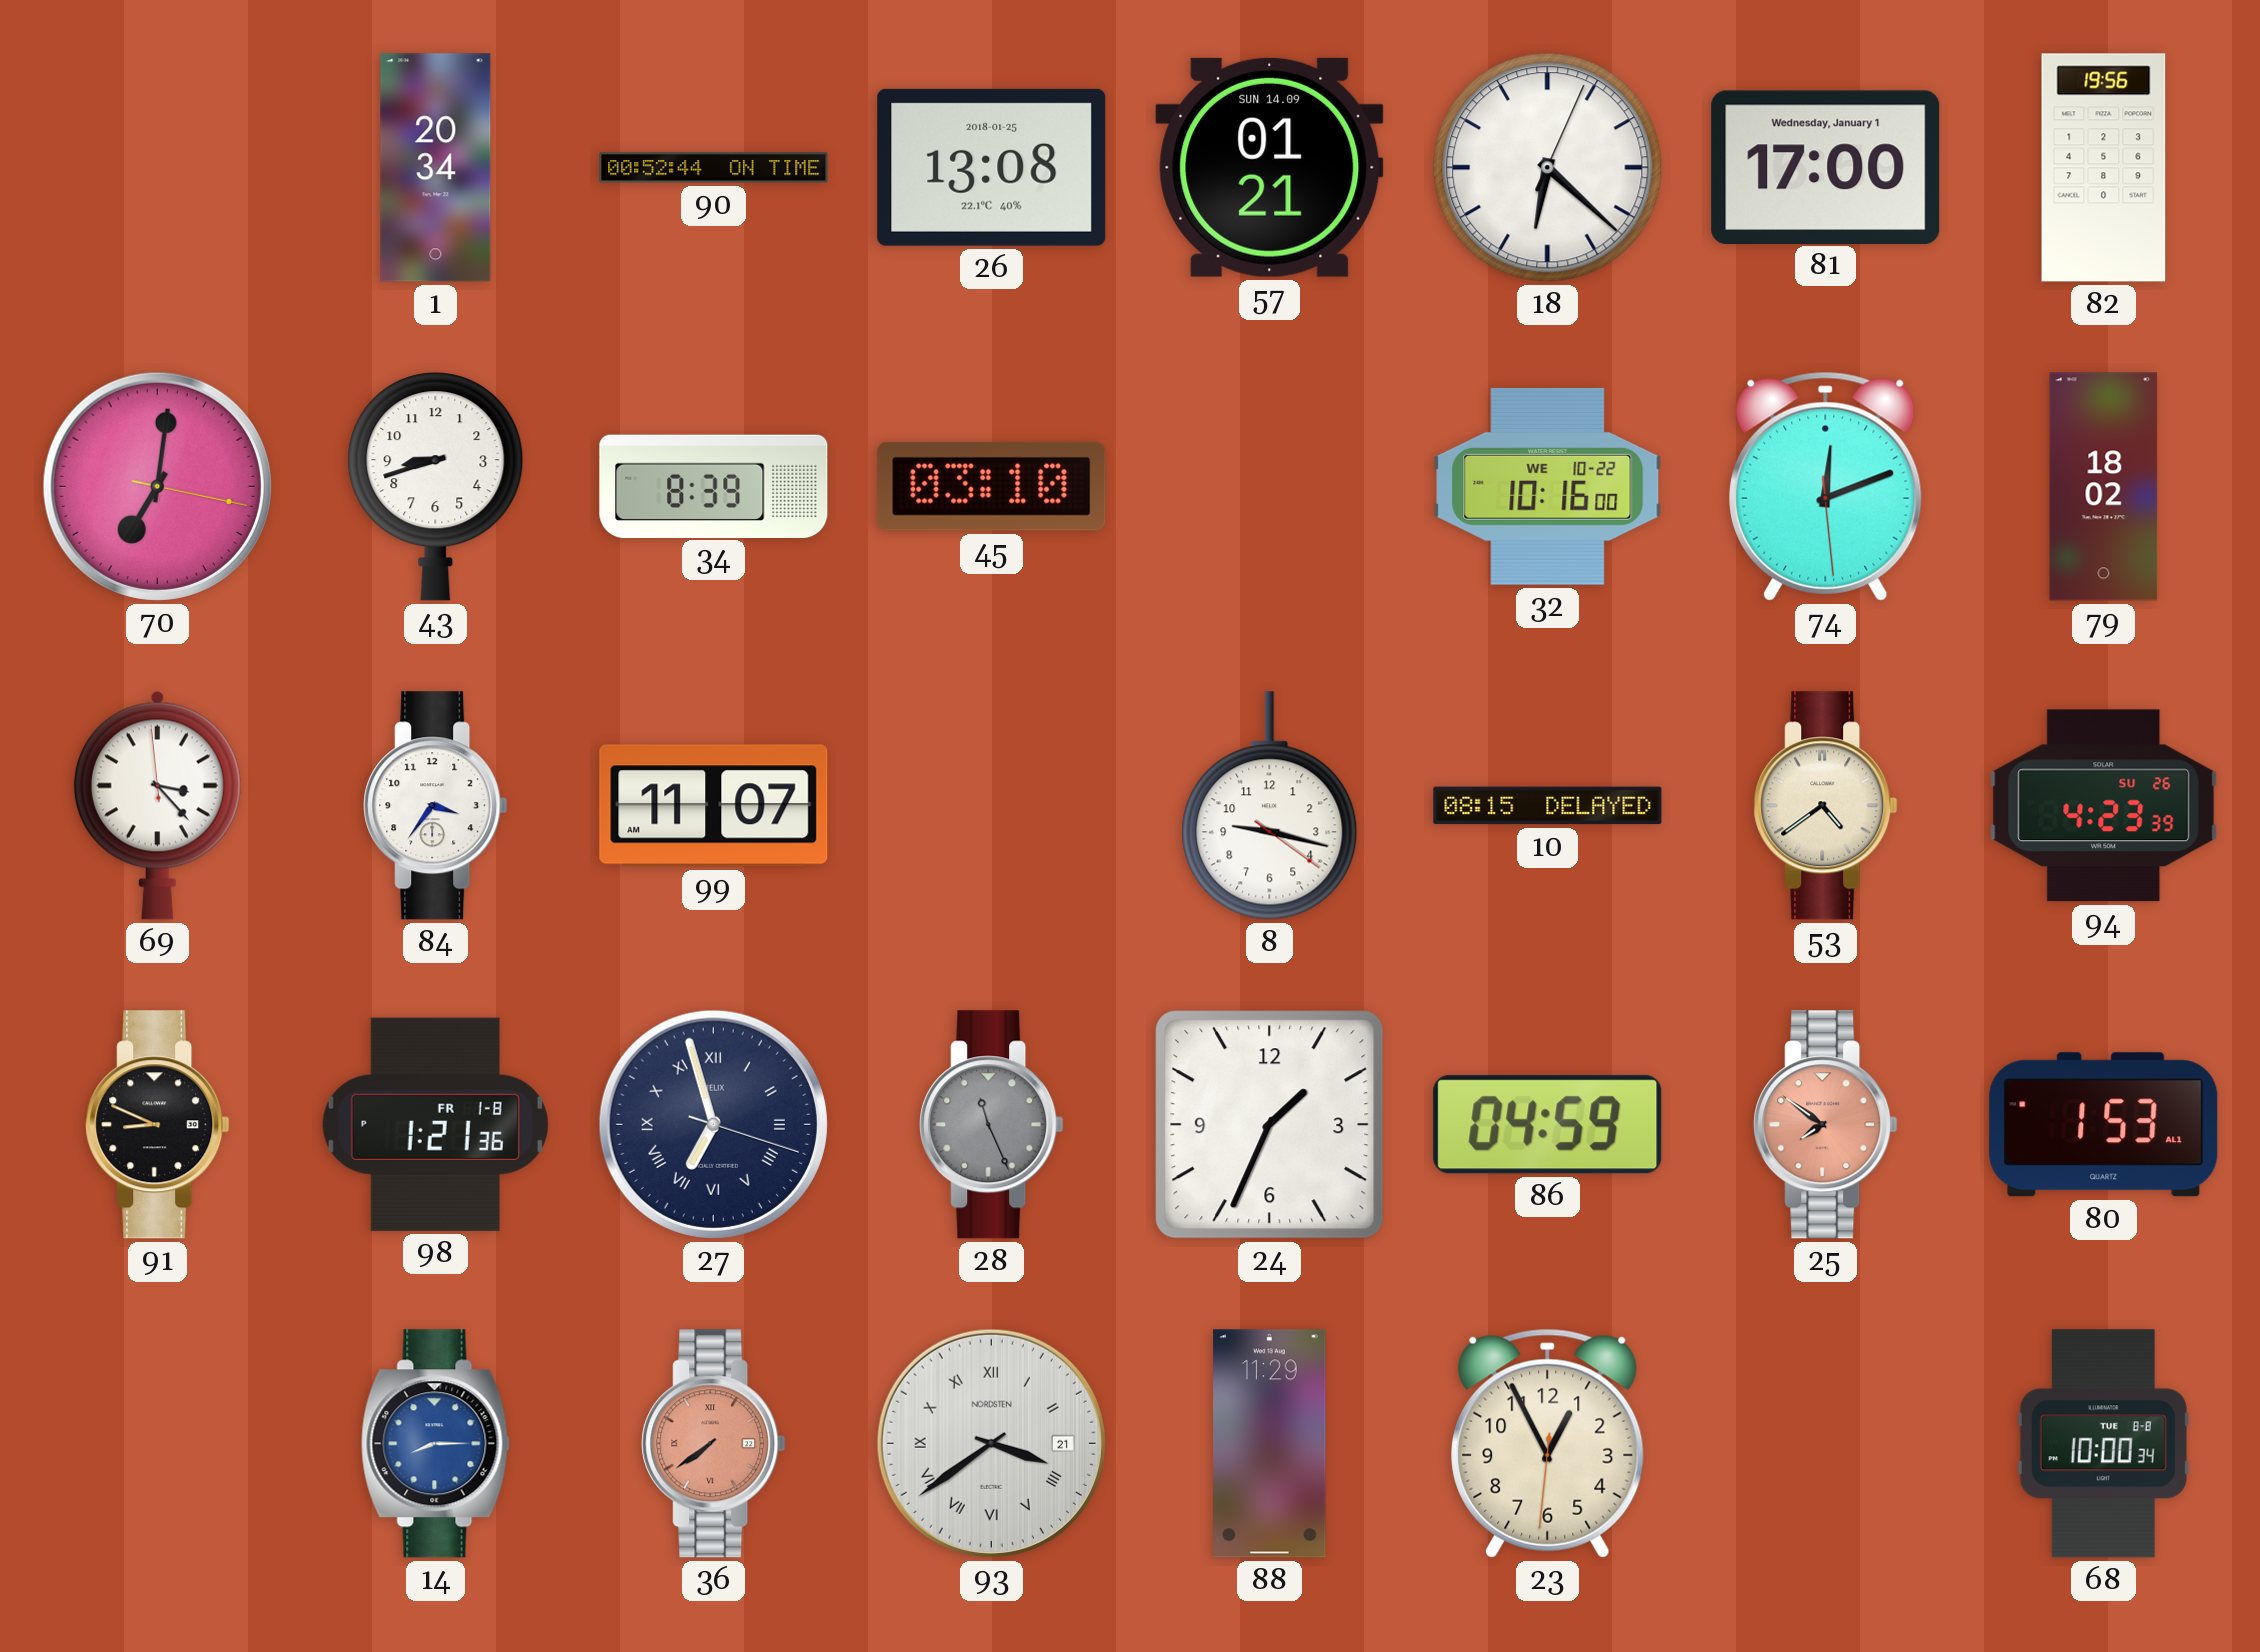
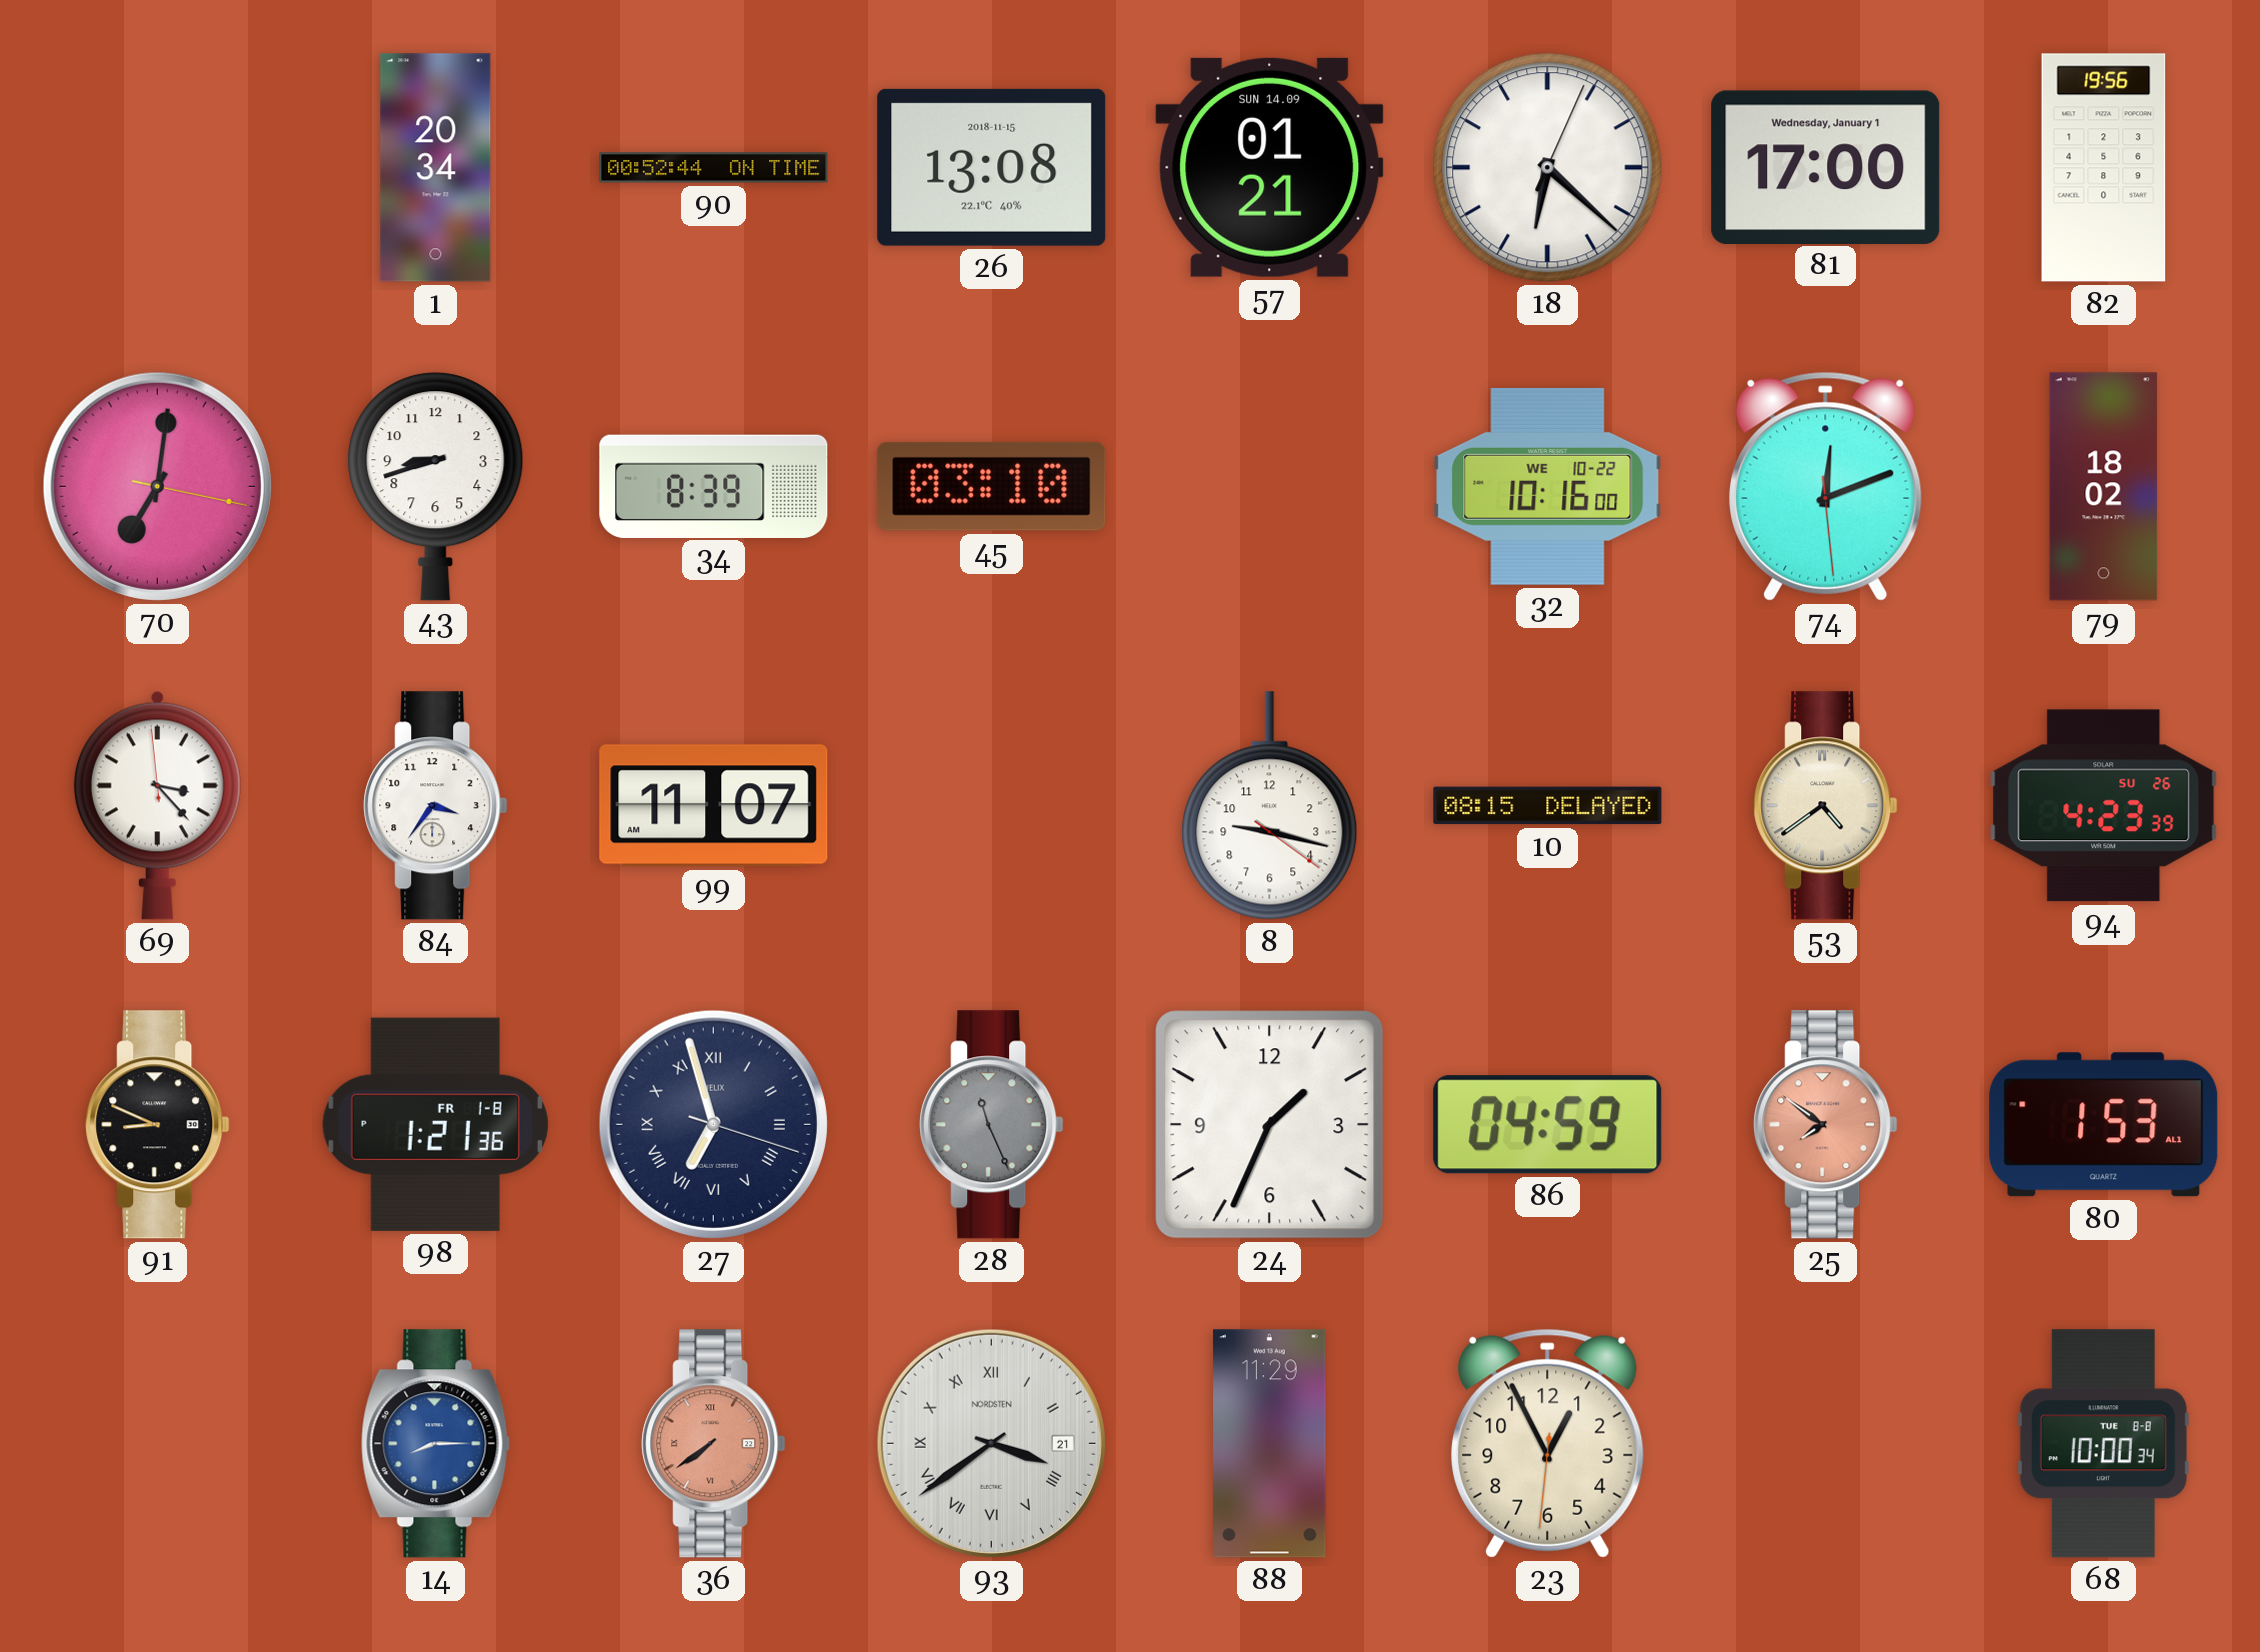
26 date: 2018-01-25 -> 2018-11-15 (992, 167)
